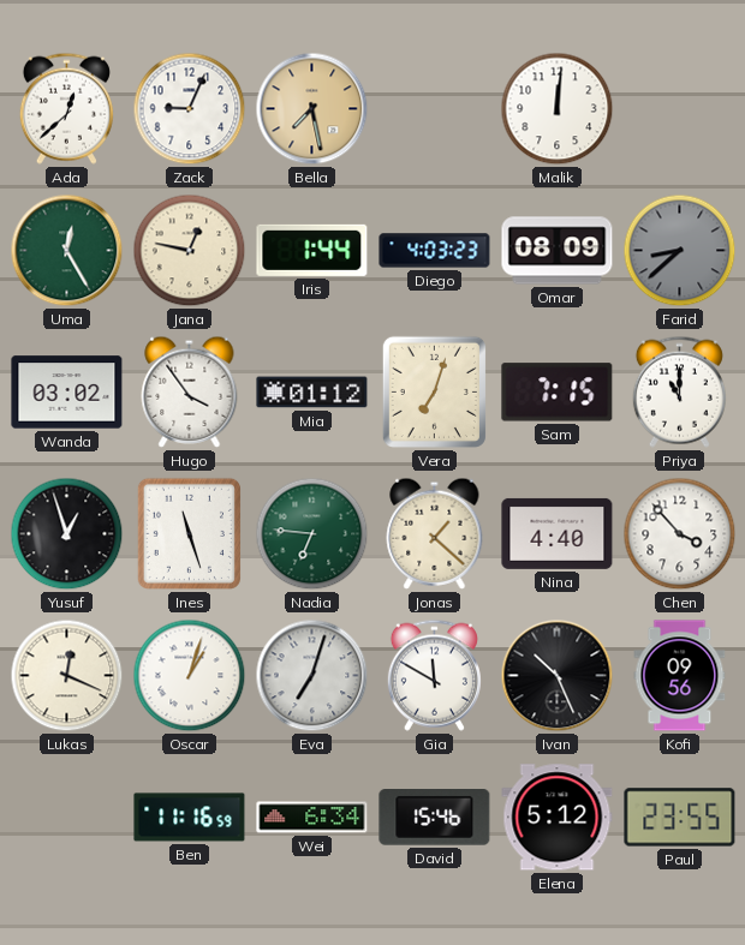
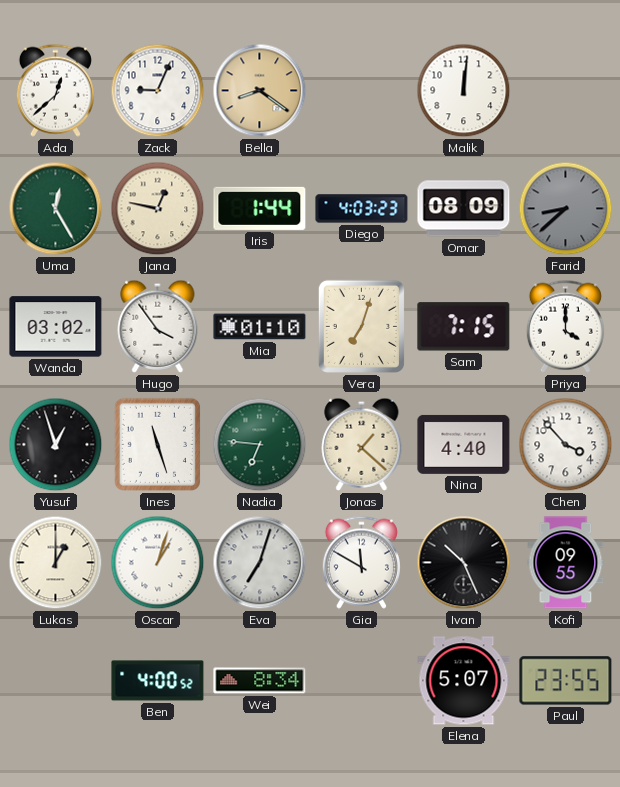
Bella: 7:28 -> 8:21 (260, 91)
Mia: 01:12 -> 01:10 (260, 327)
Priya: 11:00 -> 4:00 (565, 326)
Lukas: 12:19 -> 1:00 (56, 563)
Kofi: 09:56 -> 09:55 (566, 563)
Ben: 11:16 -> 4:00 (158, 681)
Wei: 6:34 -> 8:34 (260, 681)
David: 15:46 -> none (435, 818)
Elena: 5:12 -> 5:07 (464, 681)
